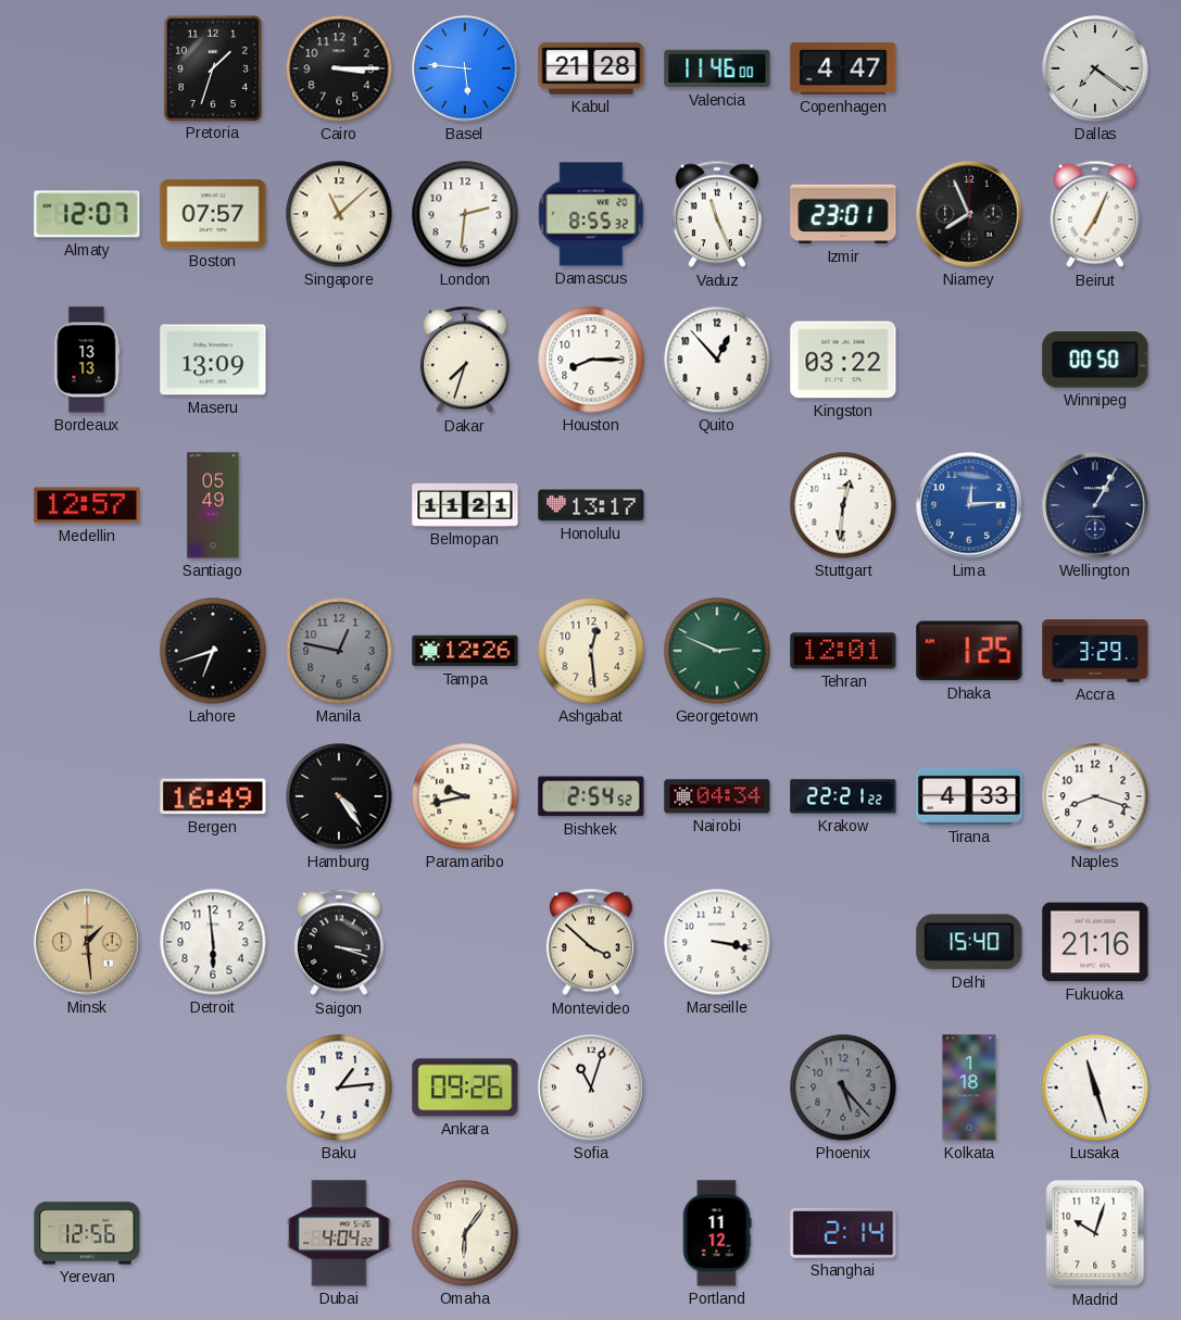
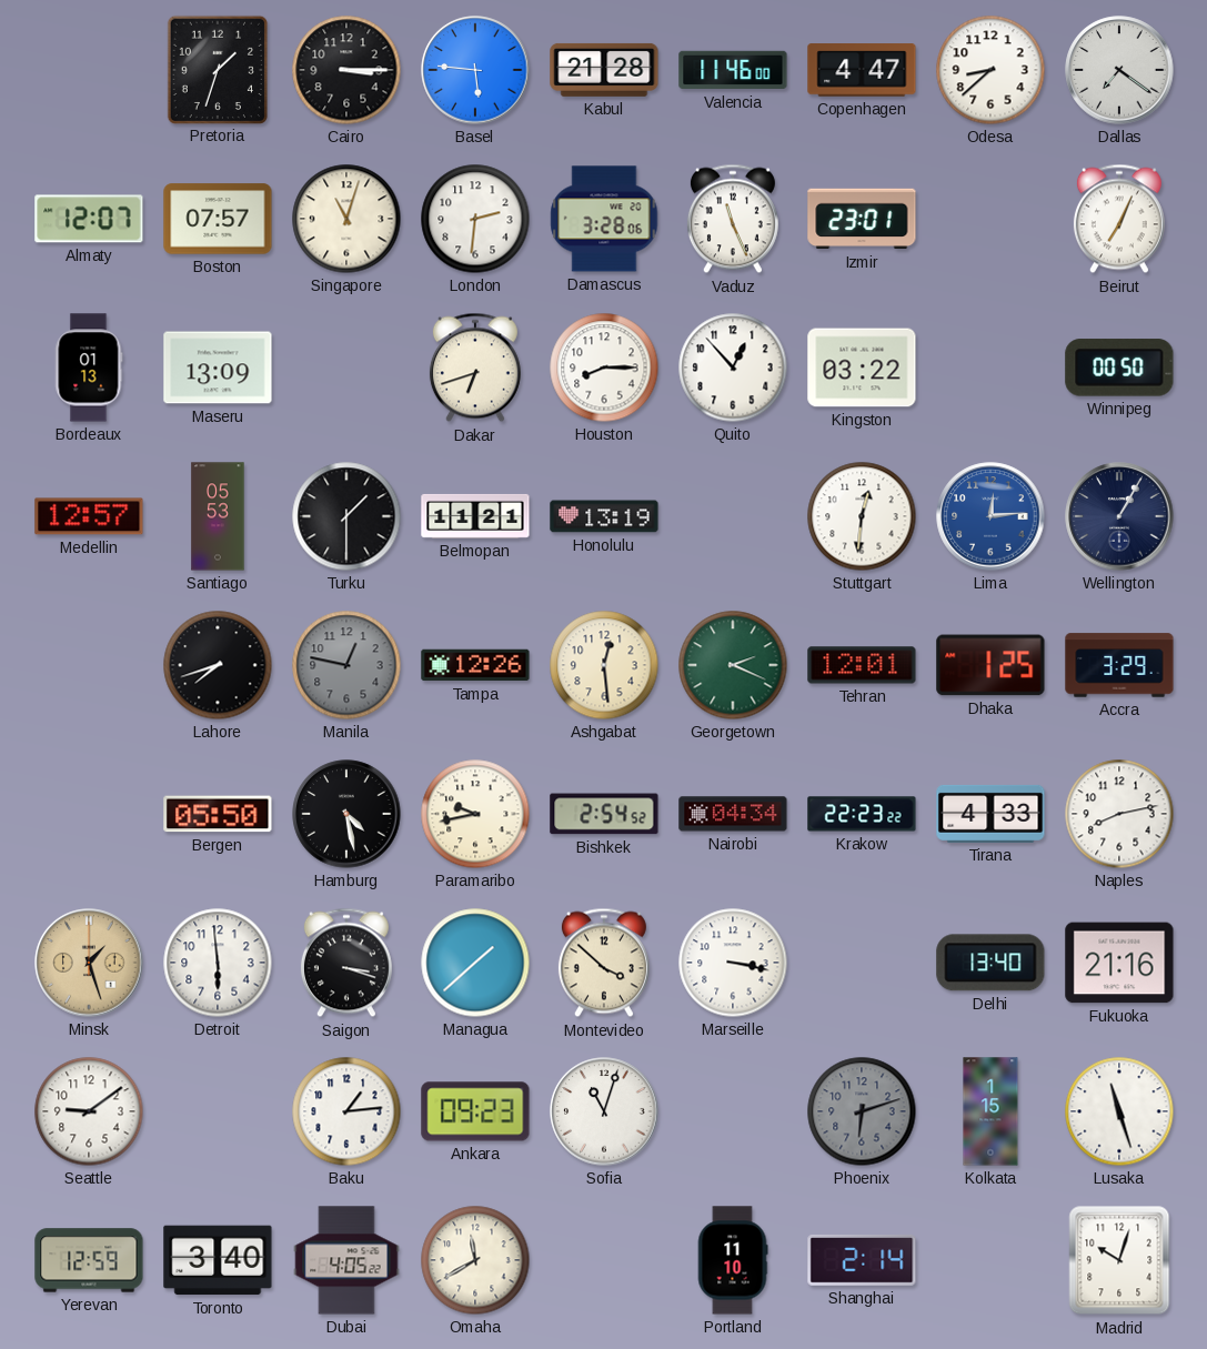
Odesa: none -> 8:38 (990, 70)
Singapore: 11:08 -> 11:03 (346, 219)
Damascus: 8:55 -> 3:28 (604, 219)
Niamey: 7:56 -> none (969, 214)
Bordeaux: 13:13 -> 01:13 (89, 368)
Dakar: 7:33 -> 6:42 (475, 368)
Santiago: 05:49 -> 05:53 (218, 516)
Turku: none -> 1:30 (346, 516)
Honolulu: 13:17 -> 13:19 (604, 516)
Lahore: 6:42 -> 7:42 (218, 665)
Georgetown: 2:49 -> 2:19 (733, 665)
Bergen: 16:49 -> 05:50 (218, 814)
Hamburg: 4:24 -> 4:28 (346, 814)
Krakow: 22:21 -> 22:23 (862, 814)
Naples: 8:18 -> 8:13 (1119, 814)
Minsk: 1:29 -> 1:27 (89, 963)
Managua: none -> 1:38 (475, 963)
Delhi: 15:40 -> 13:40 (990, 963)
Seattle: none -> 9:09 (89, 1111)
Ankara: 09:26 -> 09:23 (475, 1111)
Phoenix: 5:23 -> 6:12 (862, 1111)
Kolkata: 1:18 -> 1:15 (990, 1111)
Yerevan: 12:56 -> 12:59 (89, 1260)
Toronto: none -> 3:40 (218, 1260)
Dubai: 4:04 -> 4:05 (346, 1260)
Omaha: 6:06 -> 11:40 (475, 1260)
Portland: 11:12 -> 11:10 (733, 1260)
